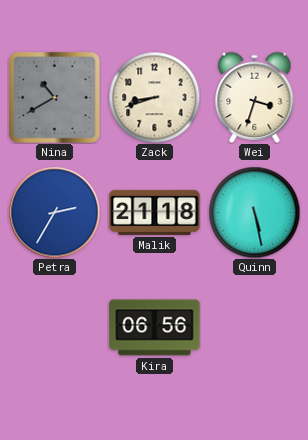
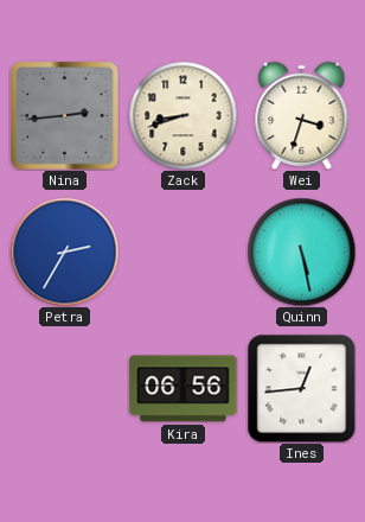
Nina: 10:40 -> 2:44 (65, 116)
Malik: 21:18 -> none (155, 212)
Ines: none -> 12:44 (301, 389)
